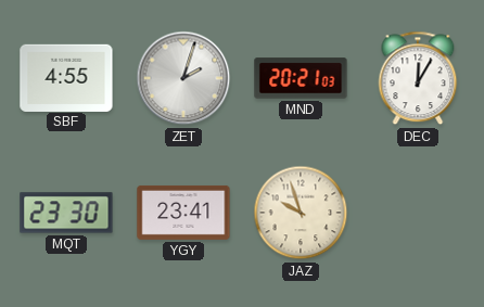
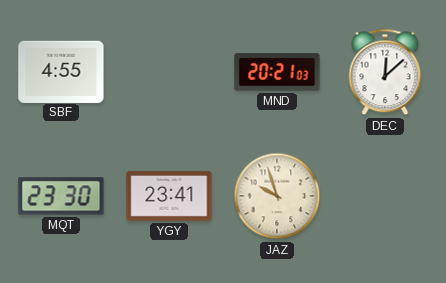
ZET: 2:03 -> none (183, 78)
DEC: 12:05 -> 12:08 (385, 72)
